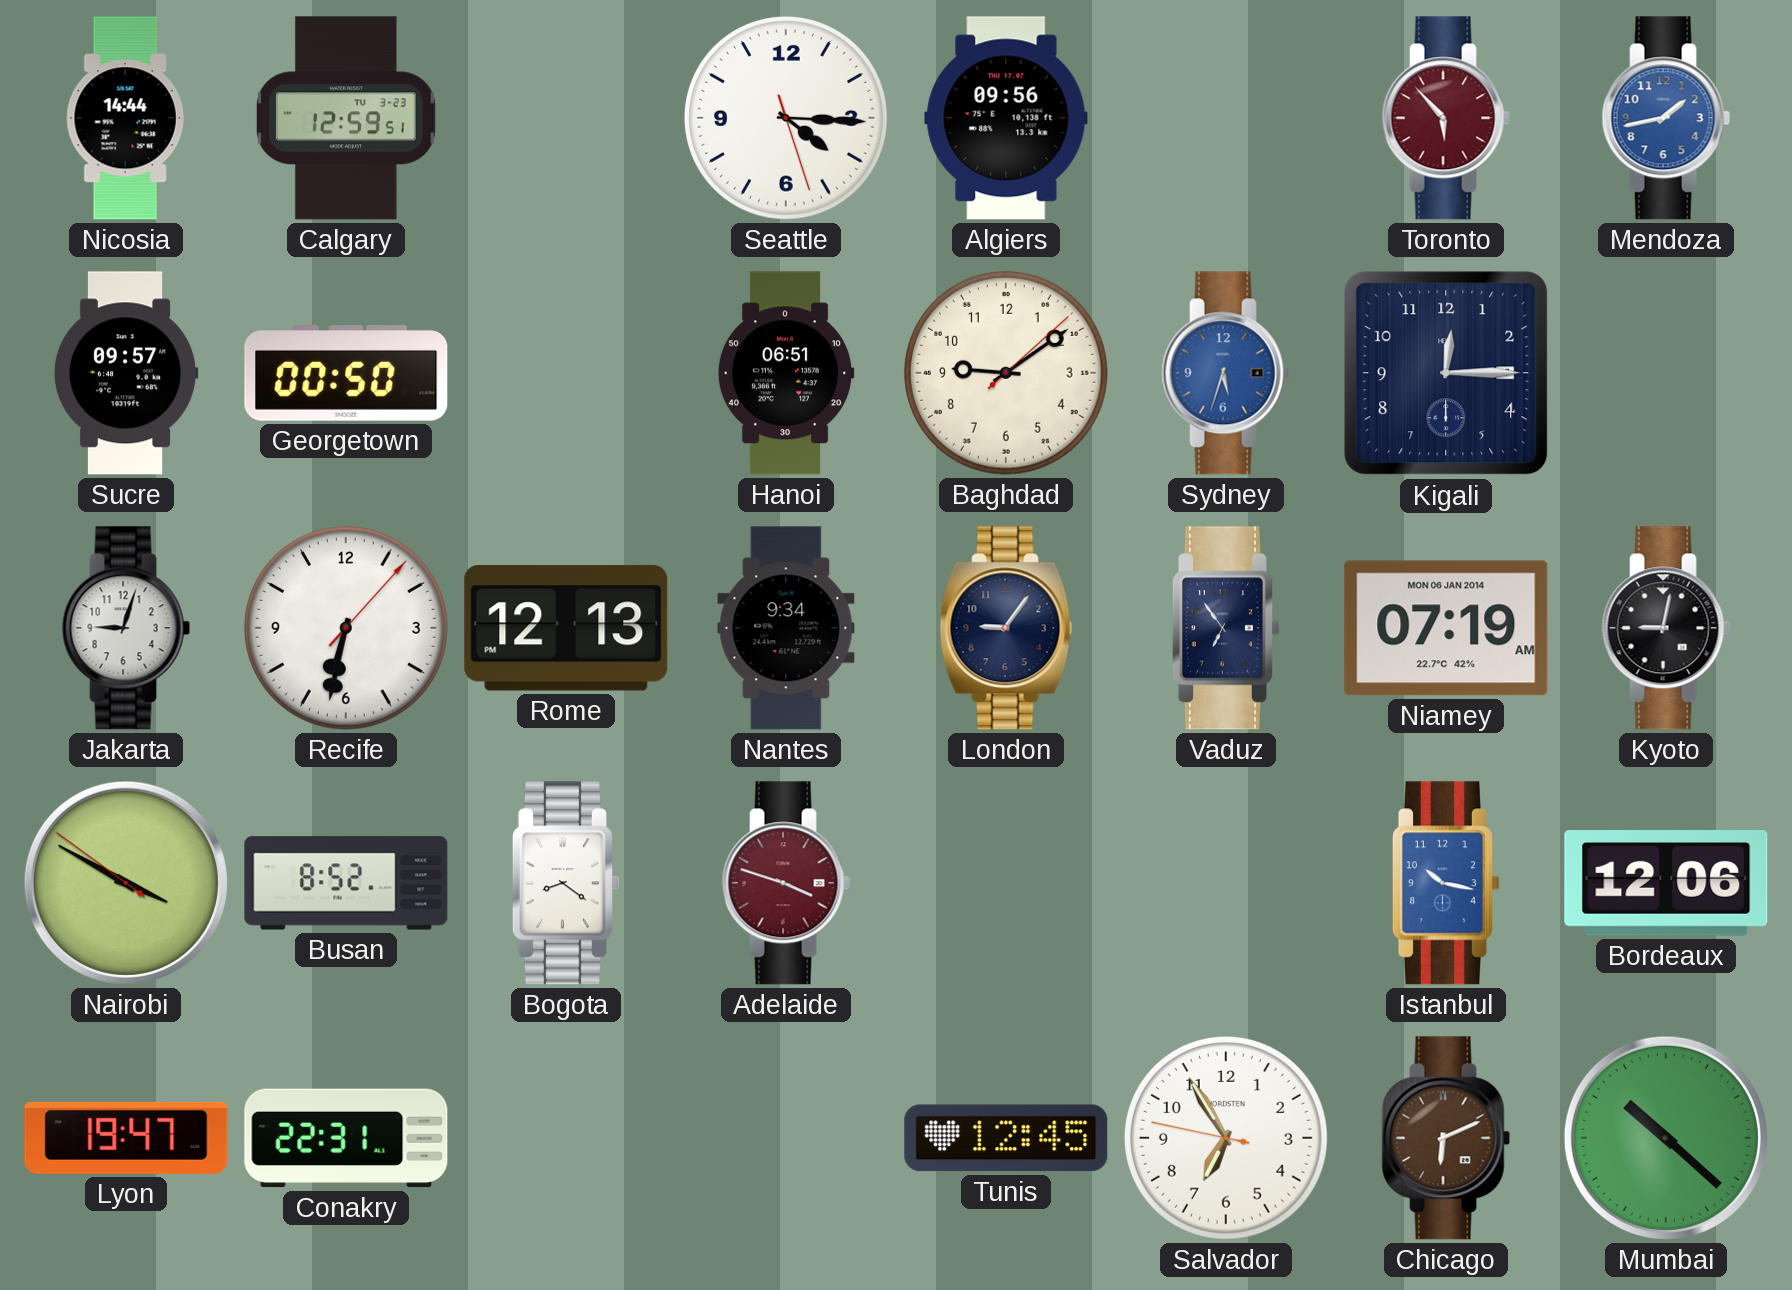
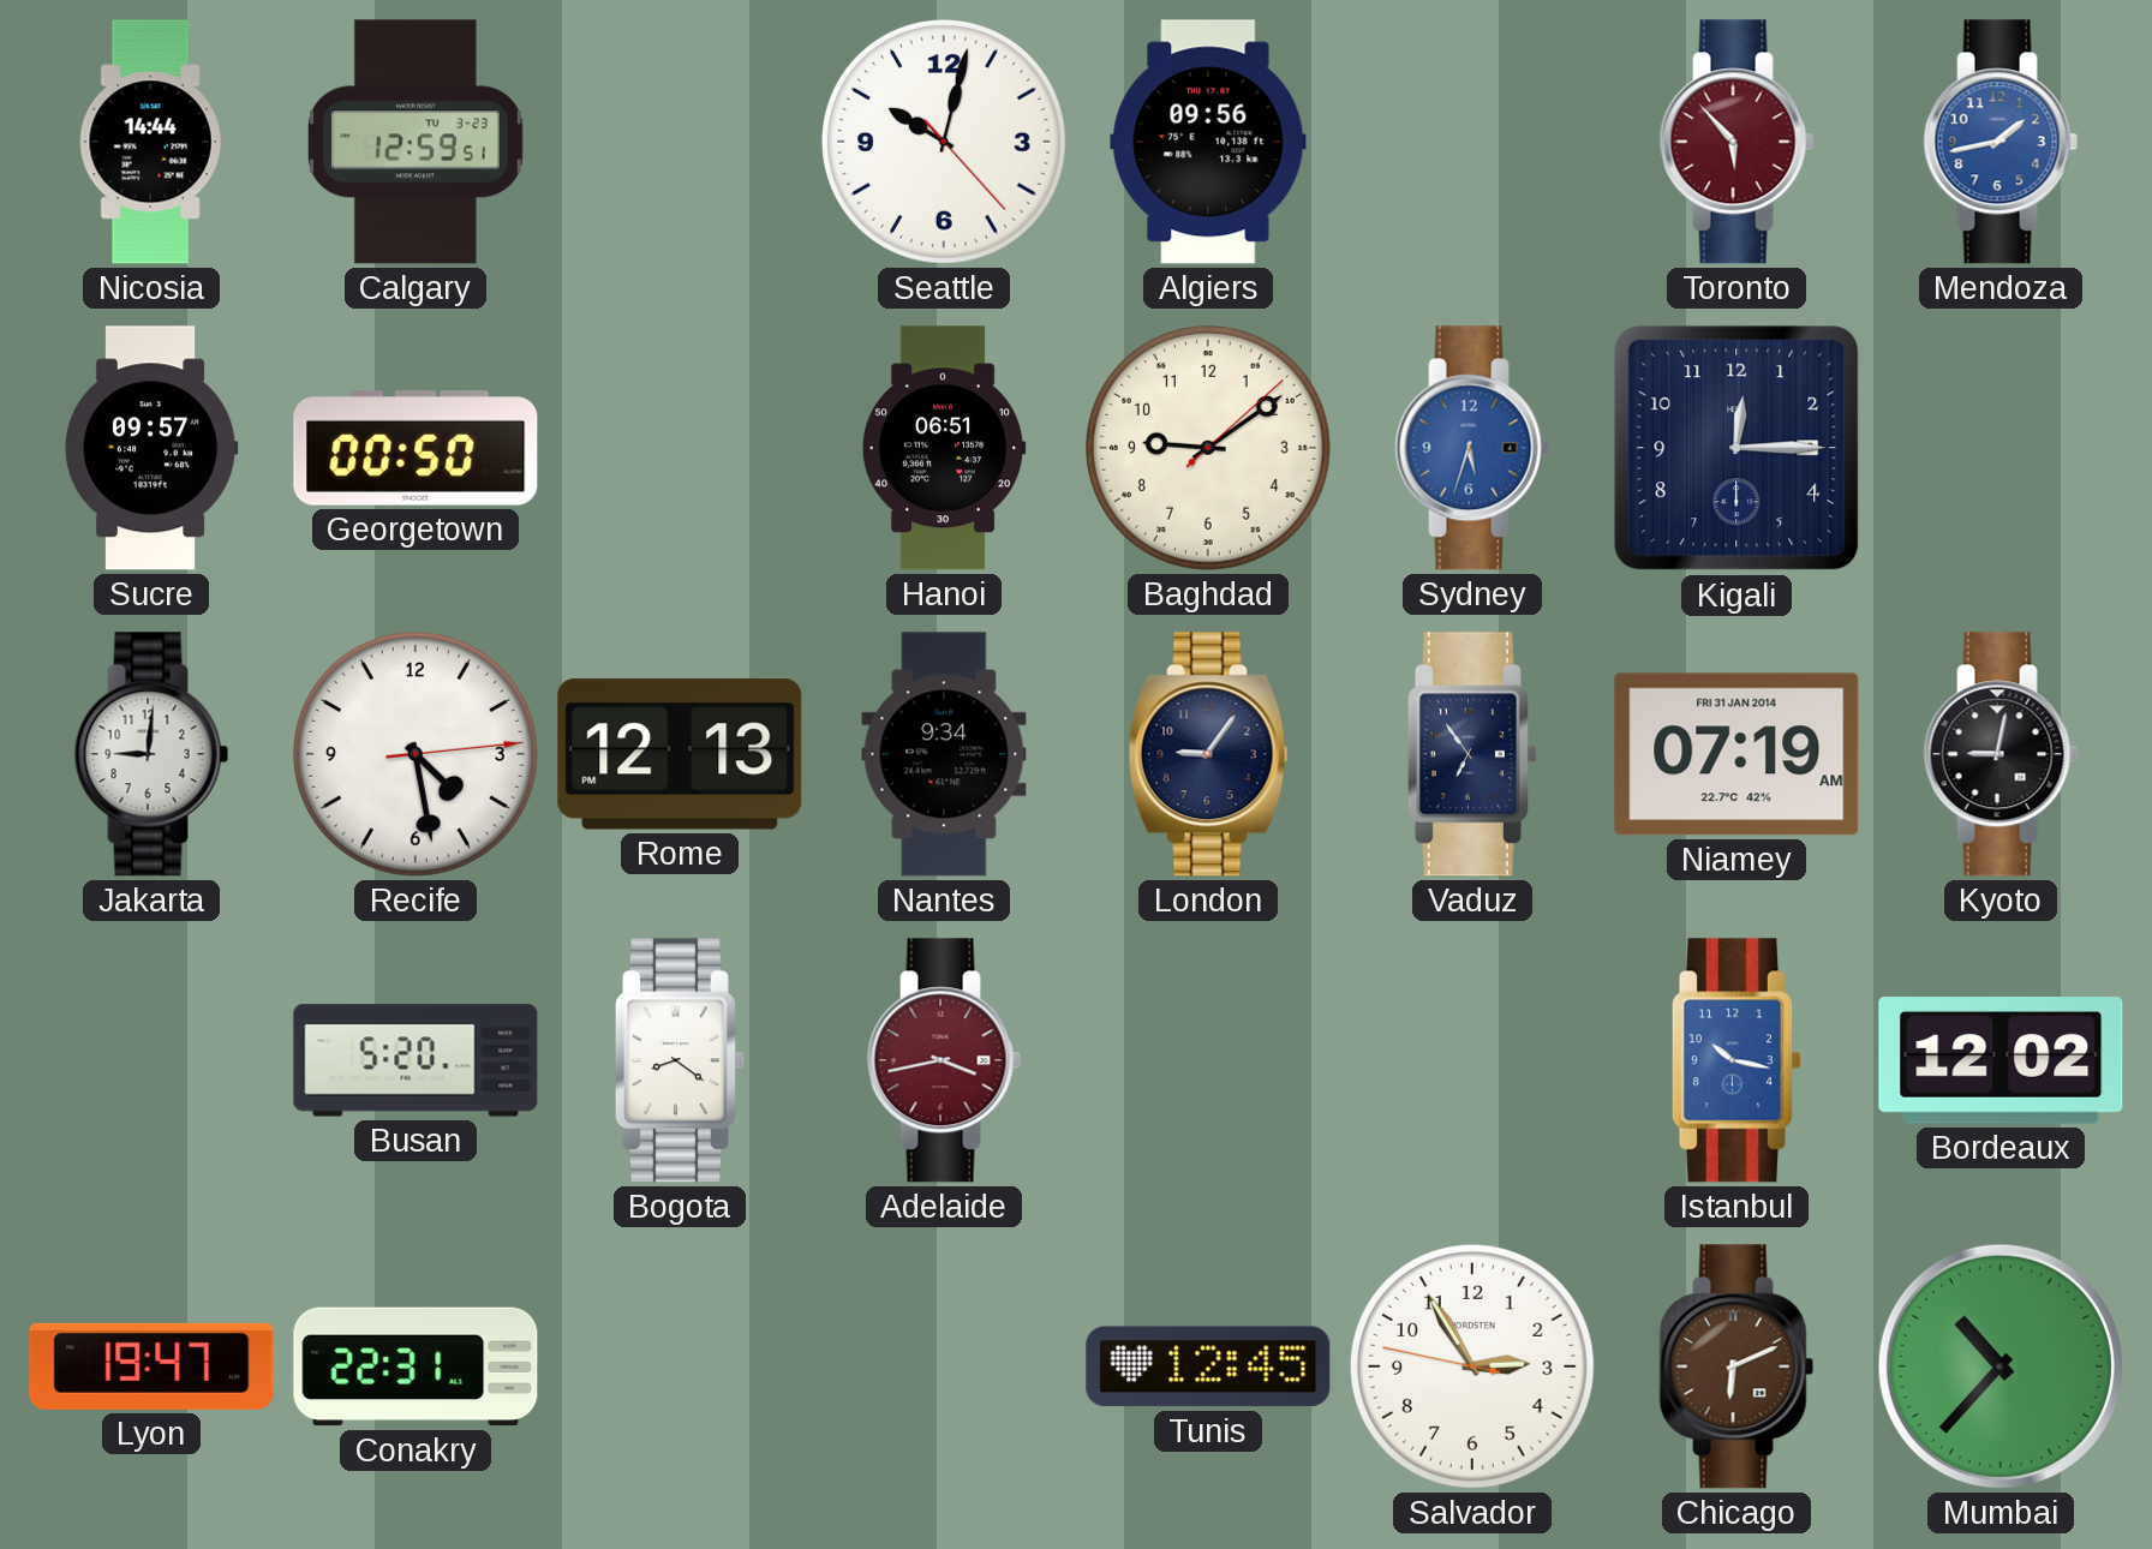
Seattle: 4:15 -> 10:02 (944, 142)
Jakarta: 9:03 -> 9:01 (151, 754)
Recife: 6:32 -> 4:28 (416, 754)
Niamey date: MON 06 JAN 2014 -> FRI 31 JAN 2014 (1736, 754)
Nairobi: 3:49 -> none (126, 883)
Busan: 8:52 -> 5:20 (416, 1060)
Adelaide: 3:48 -> 3:43 (944, 1060)
Bordeaux: 12:06 -> 12:02 (2001, 1061)
Salvador: 6:54 -> 2:54 (1472, 1366)
Mumbai: 10:22 -> 10:37 (2001, 1366)
